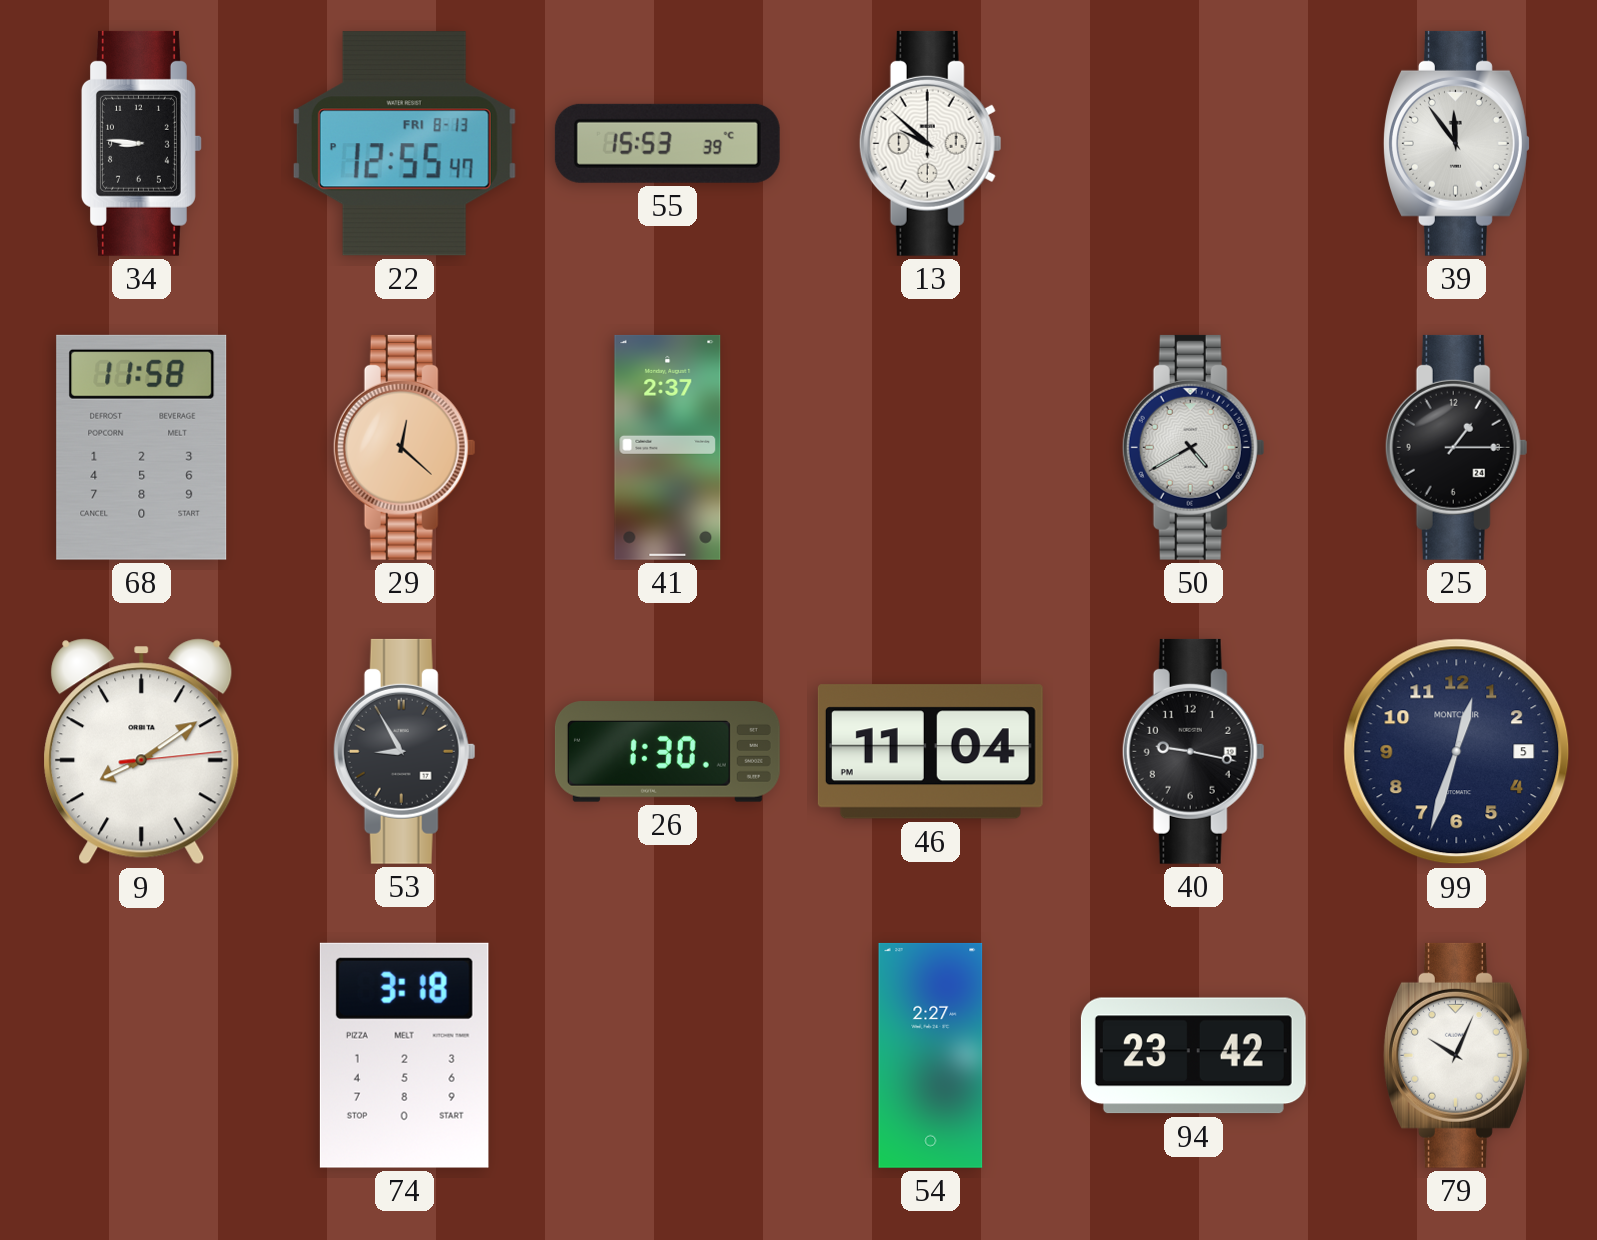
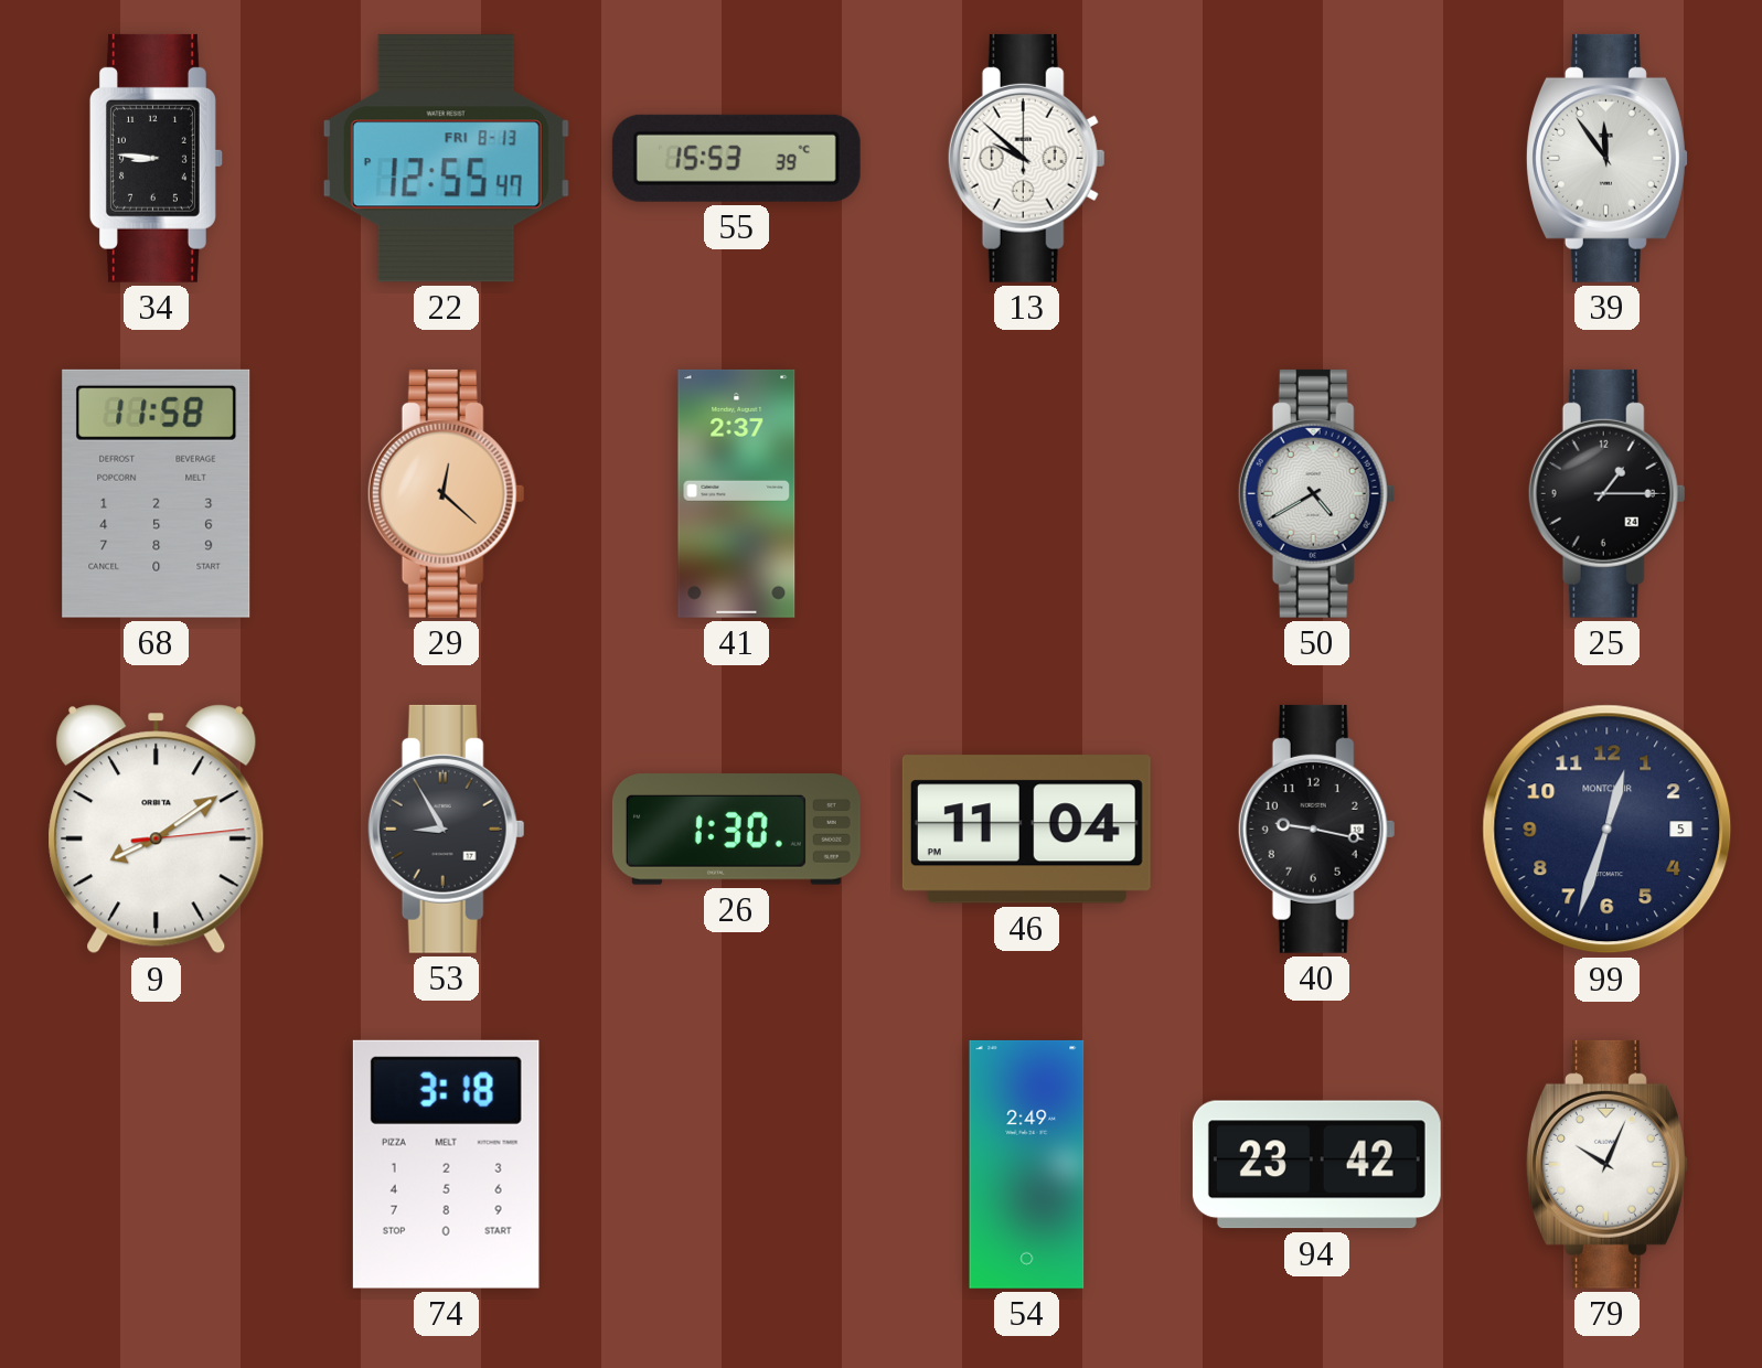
54: 2:27 -> 2:49 (1027, 1164)
